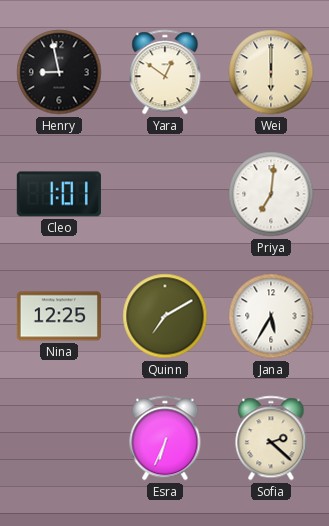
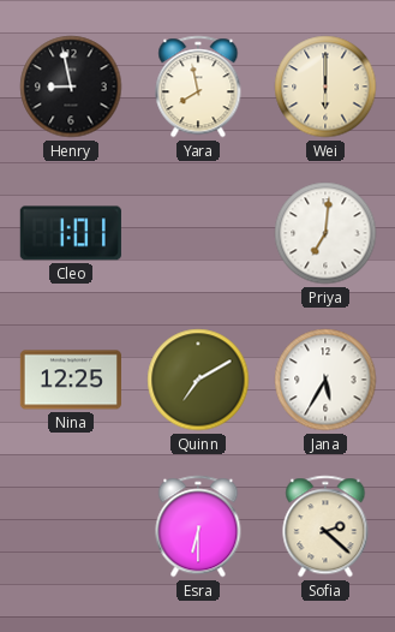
Yara: 12:51 -> 7:58 (198, 87)
Esra: 6:34 -> 6:30 (198, 526)
